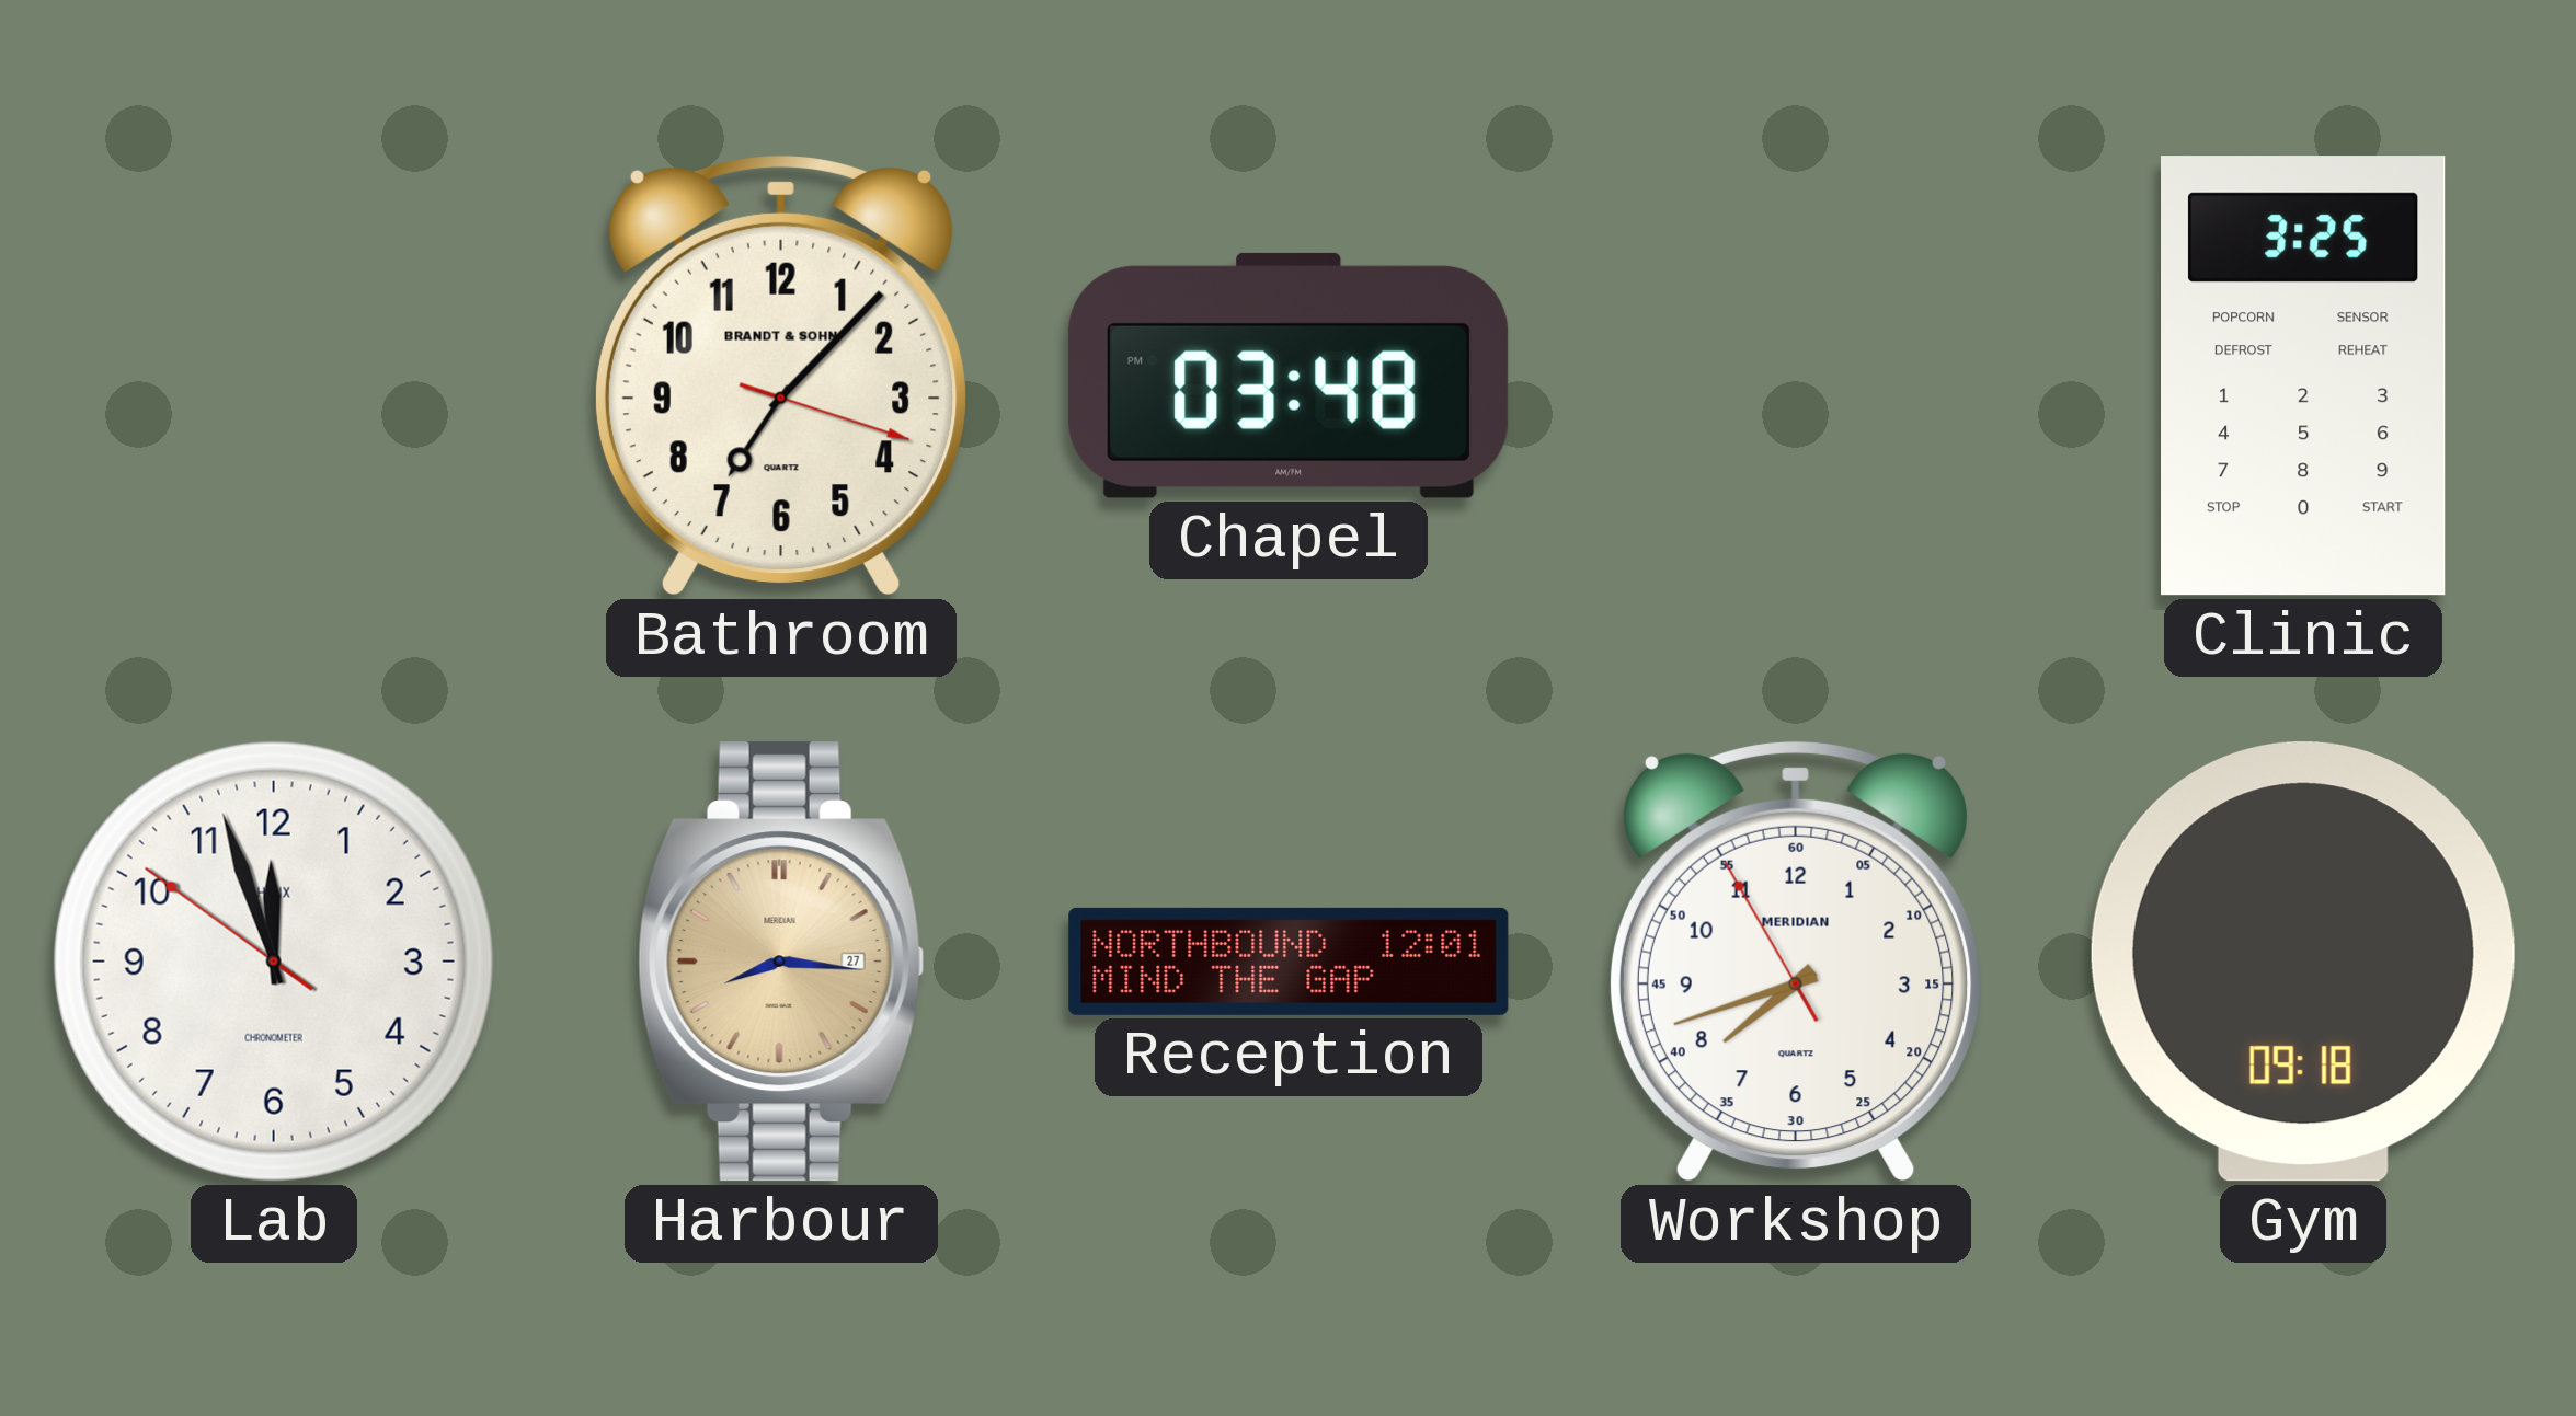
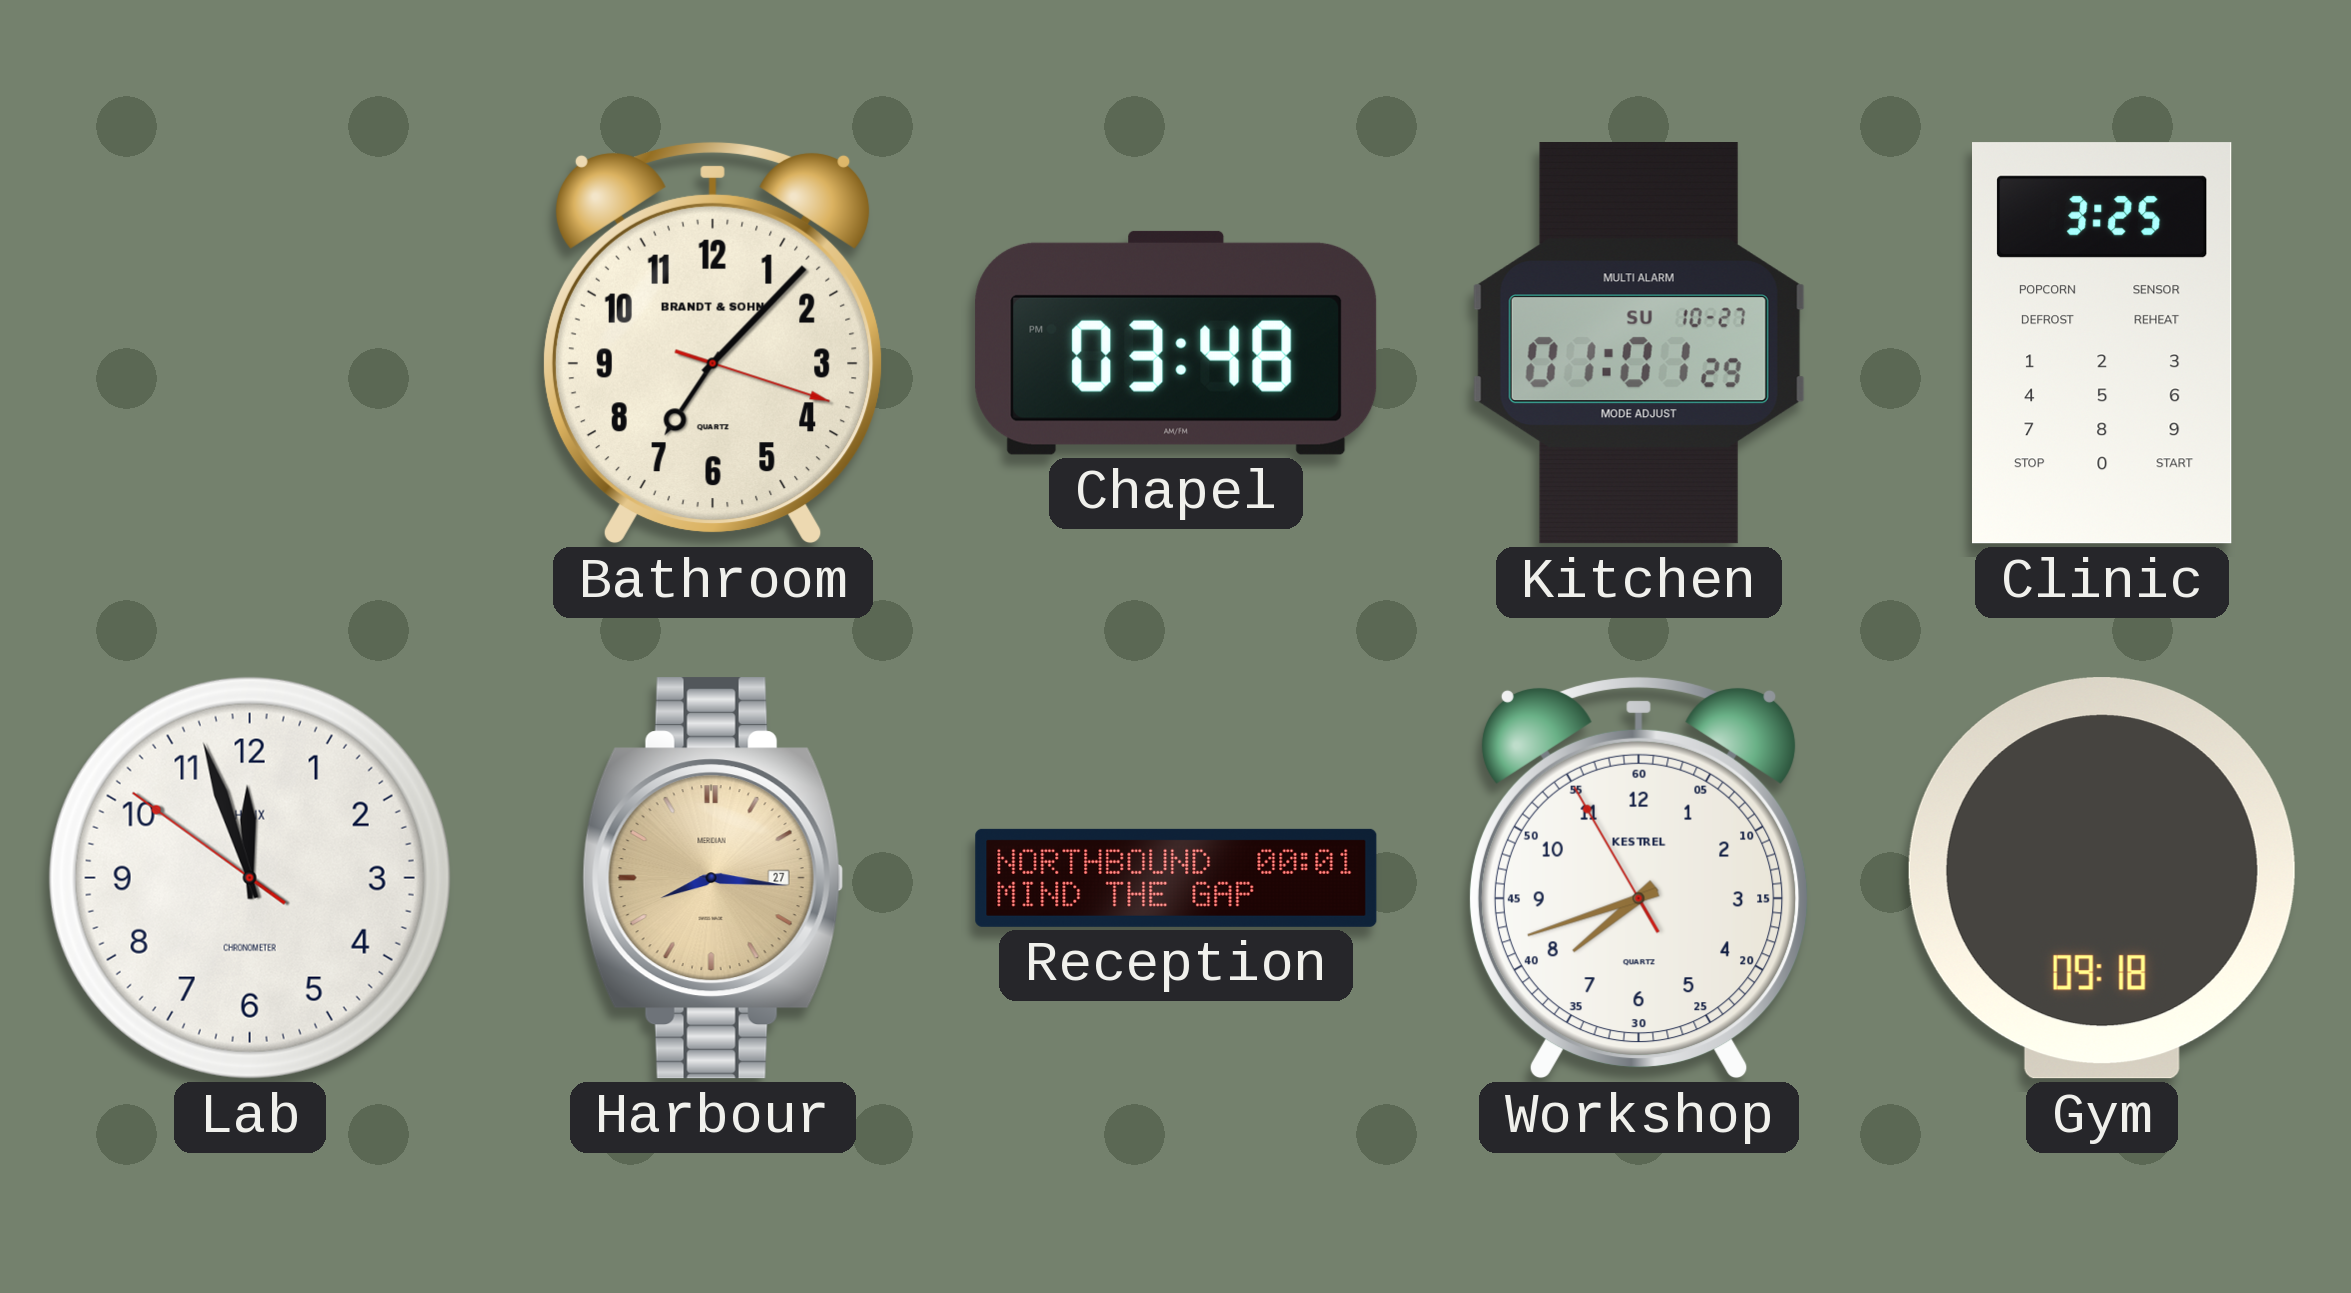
Kitchen: none -> 01:01 (1639, 343)
Reception: 12:01 -> 00:01 (1176, 878)
Workshop brand: MERIDIAN -> KESTREL (1639, 878)
